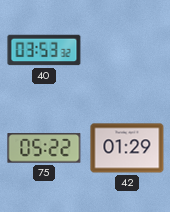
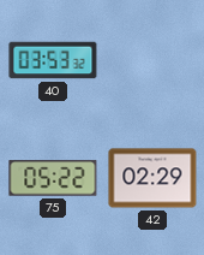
42: 01:29 -> 02:29 (152, 178)
